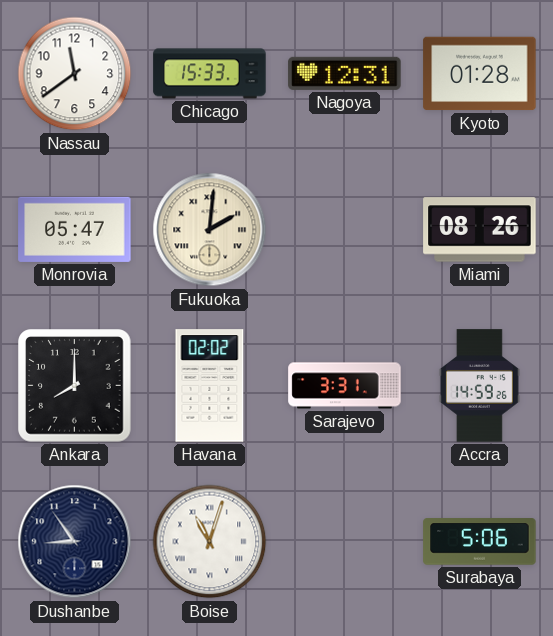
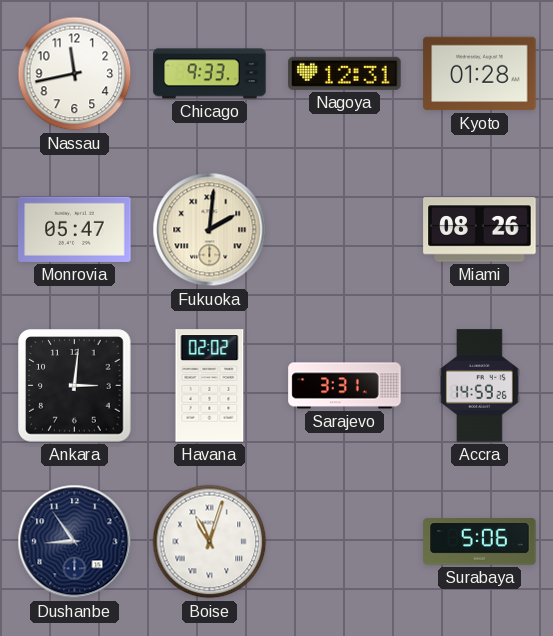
Nassau: 11:39 -> 11:43 (75, 74)
Chicago: 15:33 -> 9:33 (210, 74)
Ankara: 8:00 -> 3:01 (75, 386)
